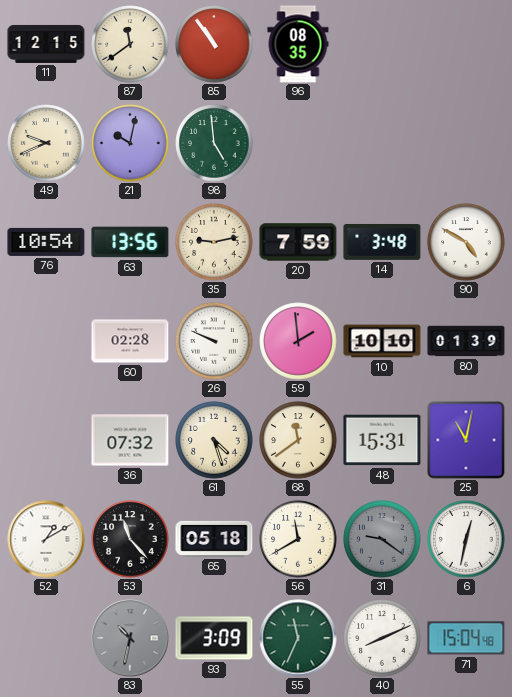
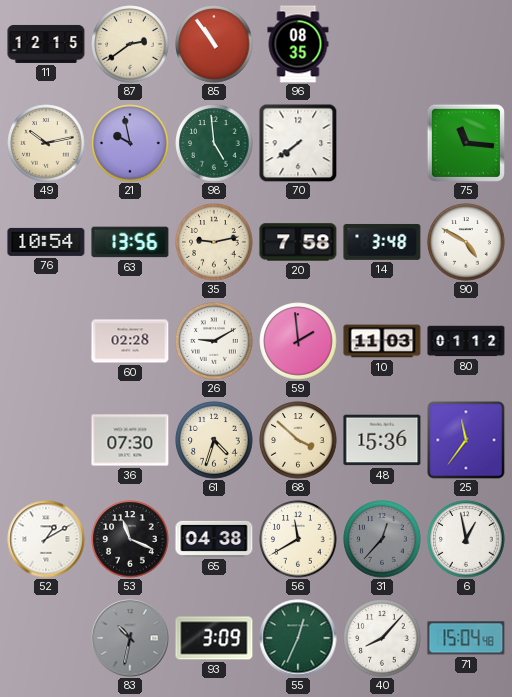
87: 11:39 -> 2:39 (130, 44)
49: 9:41 -> 10:13 (46, 143)
21: 10:02 -> 9:58 (130, 143)
70: none -> 7:39 (298, 143)
75: none -> 11:16 (466, 143)
20: 7:59 -> 7:58 (298, 242)
26: 9:49 -> 9:10 (214, 341)
10: 10:10 -> 11:03 (382, 341)
80: 01:39 -> 01:12 (466, 341)
36: 07:32 -> 07:30 (130, 440)
61: 4:27 -> 4:33 (214, 440)
68: 11:39 -> 3:52 (298, 440)
48: 15:31 -> 15:36 (382, 440)
25: 11:02 -> 11:36 (466, 440)
53: 11:23 -> 11:19 (130, 539)
65: 05:18 -> 04:38 (214, 539)
31: 9:21 -> 12:37 (382, 539)
6: 12:32 -> 12:58 (466, 539)
55: 11:34 -> 12:34 (298, 638)
40: 8:11 -> 8:07 (382, 638)
